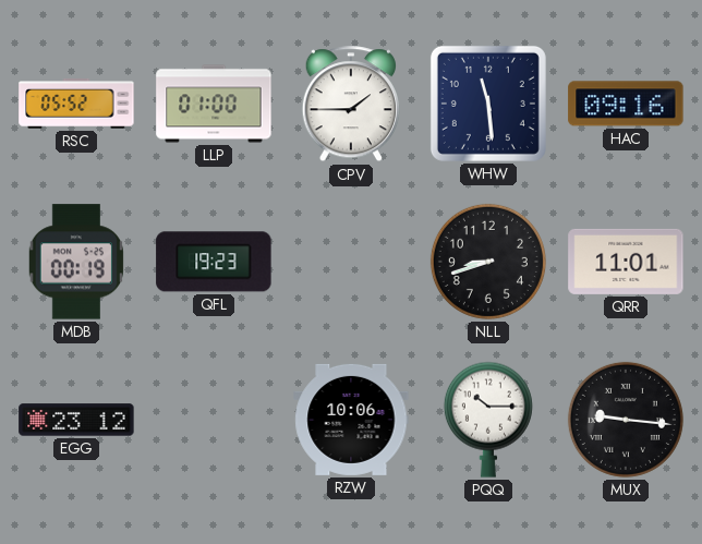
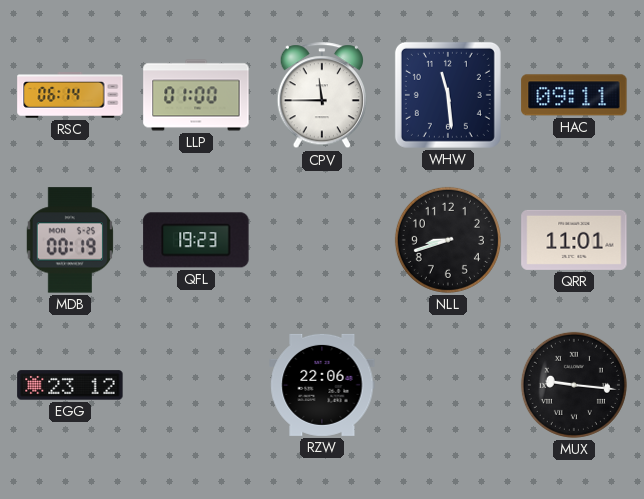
RSC: 05:52 -> 06:14 (70, 95)
CPV: 1:45 -> 11:45 (321, 96)
HAC: 09:16 -> 09:11 (574, 95)
RZW: 10:06 -> 22:06 (322, 385)
PQQ: 10:15 -> none (488, 420)
